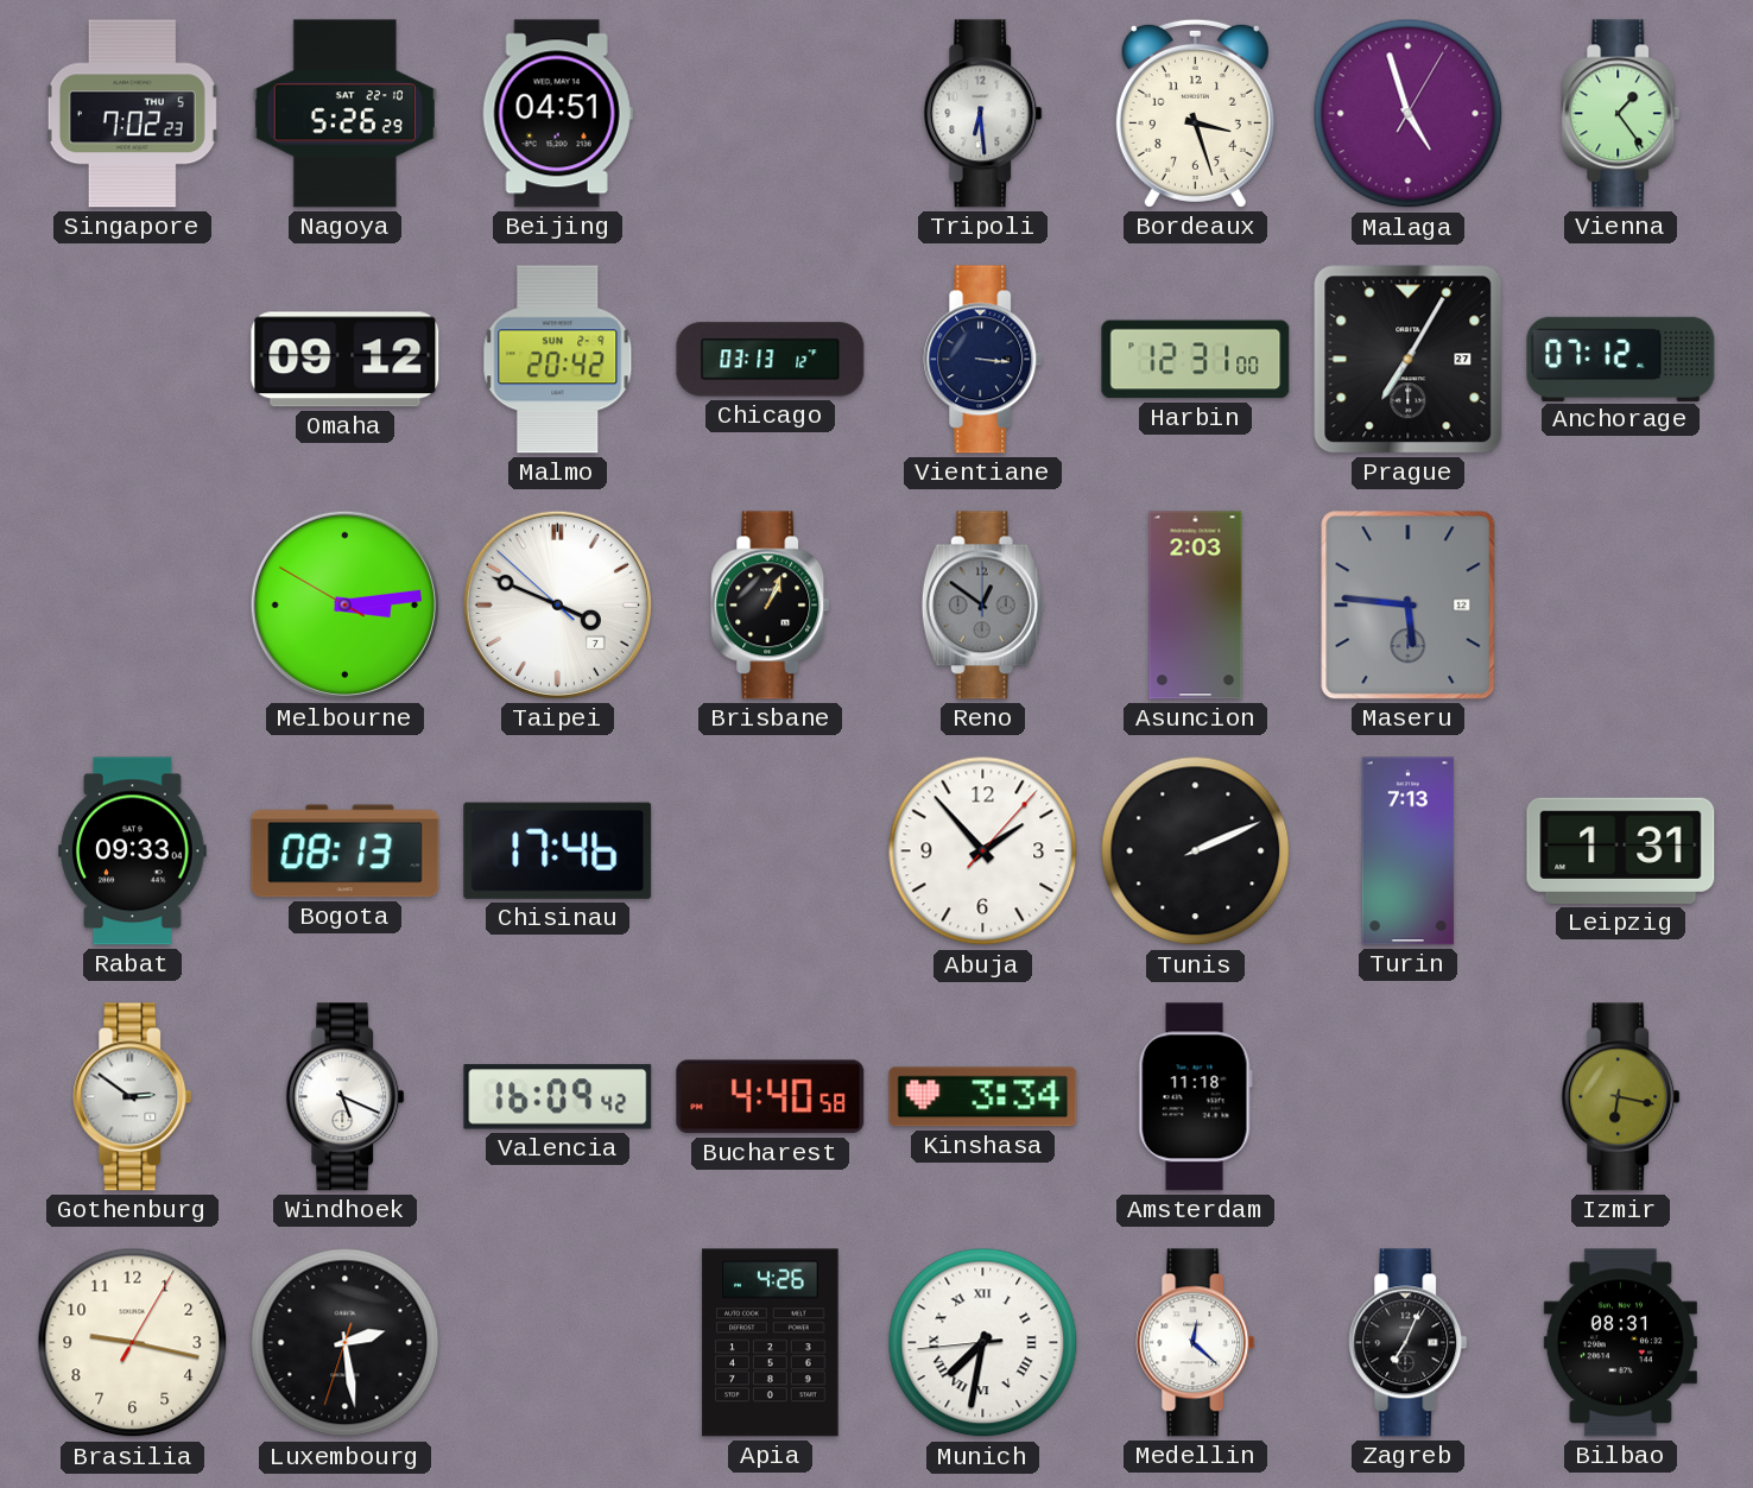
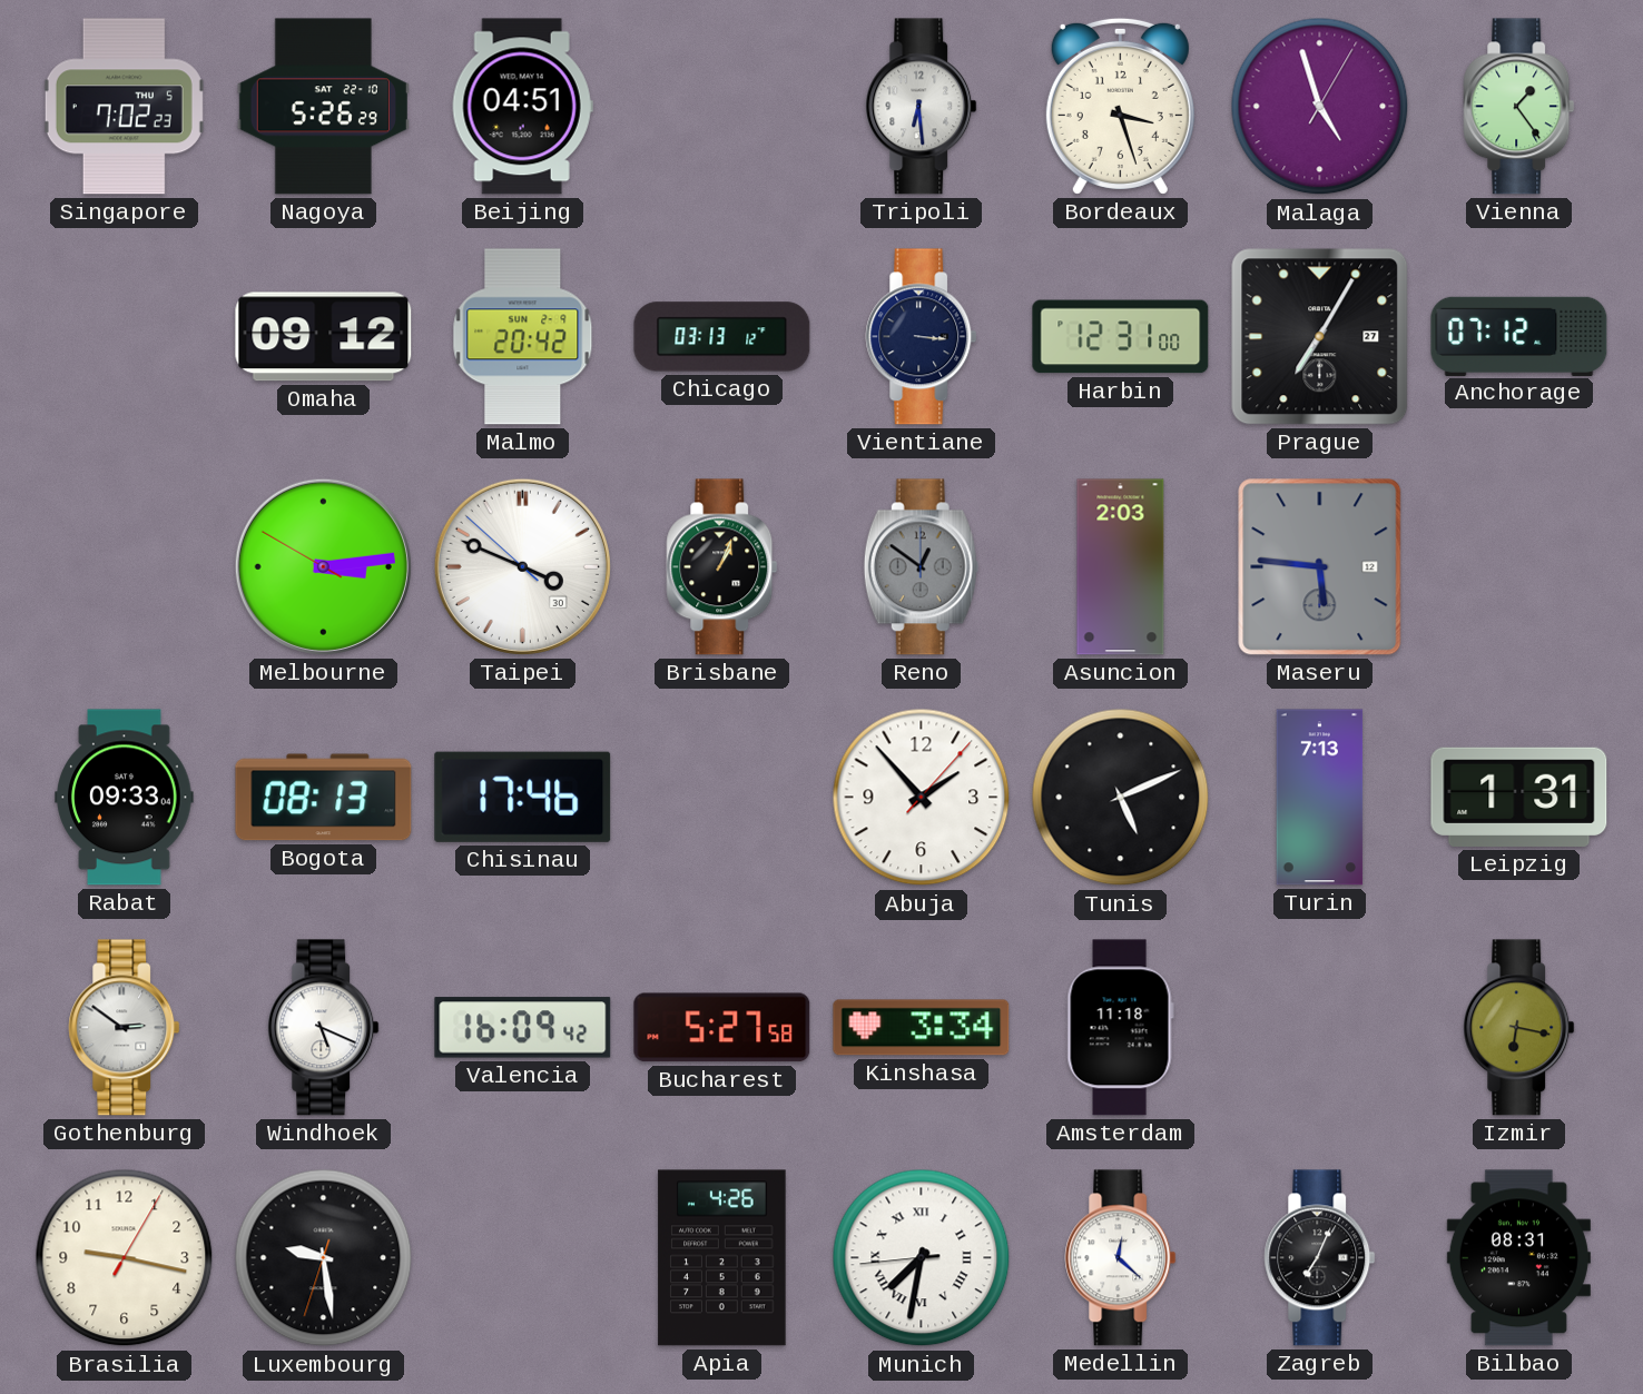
Taipei date: 7 -> 30 (522, 566)
Tunis: 2:11 -> 5:11 (1121, 798)
Bucharest: 4:40 -> 5:27 (722, 1028)
Luxembourg: 2:28 -> 9:28 (324, 1258)
